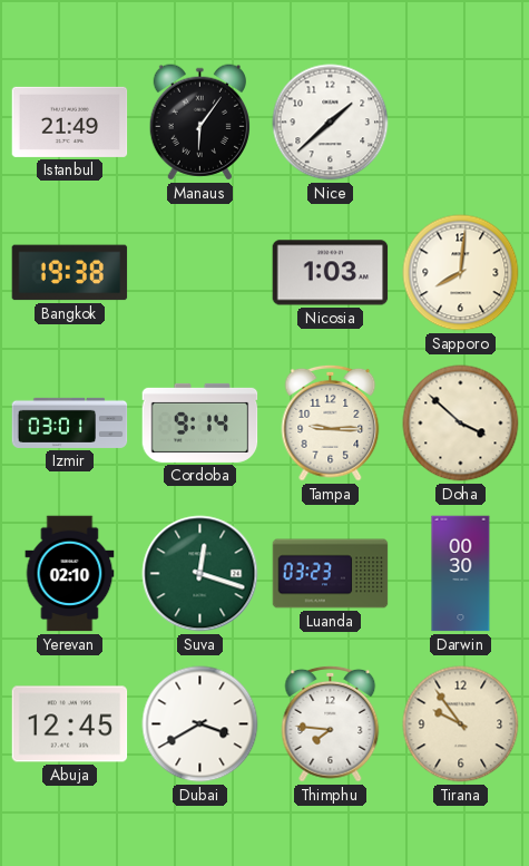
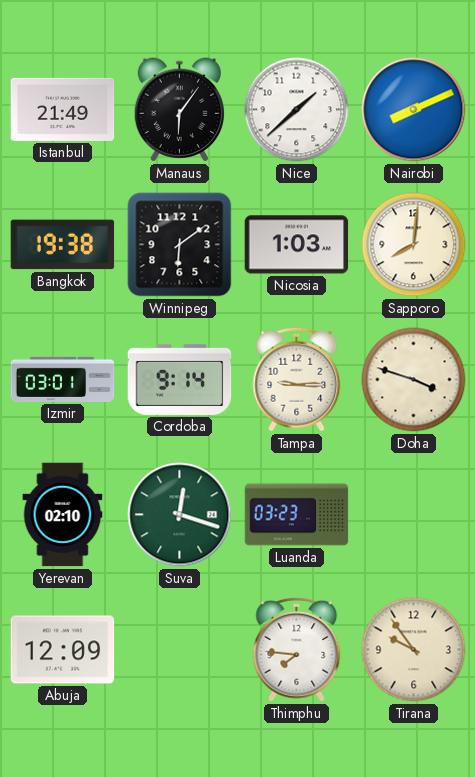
Nairobi: none -> 8:11 (414, 110)
Winnipeg: none -> 6:09 (180, 245)
Doha: 3:52 -> 3:48 (414, 380)
Darwin: 00:30 -> none (461, 574)
Abuja: 12:45 -> 12:09 (63, 650)
Dubai: 3:40 -> none (200, 724)
